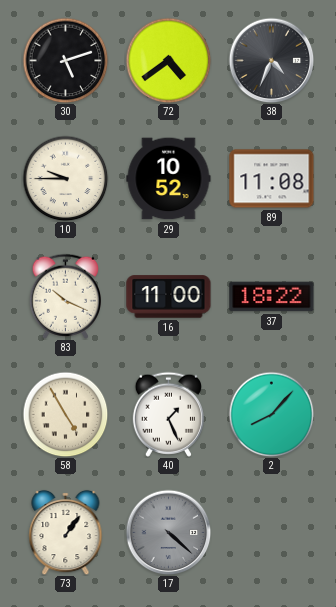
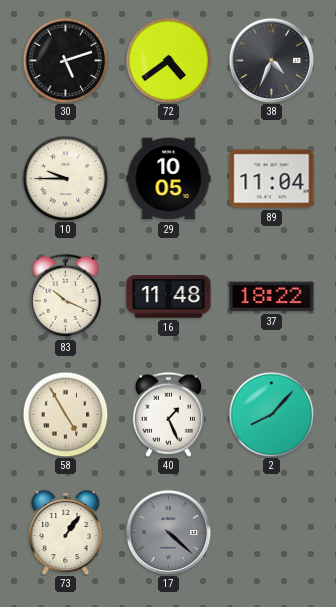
29: 10:52 -> 10:05 (169, 179)
89: 11:08 -> 11:04 (272, 179)
16: 11:00 -> 11:48 (169, 297)
